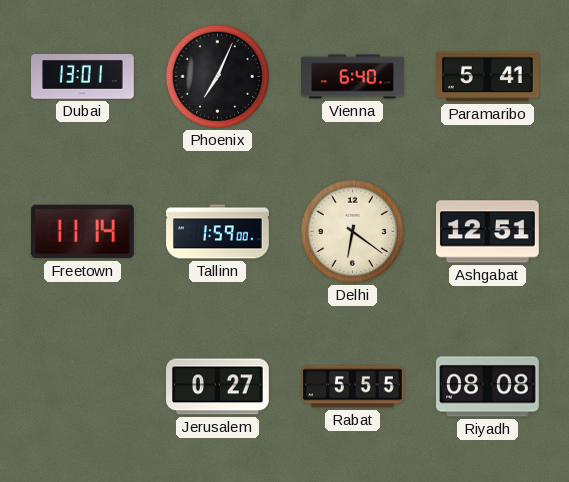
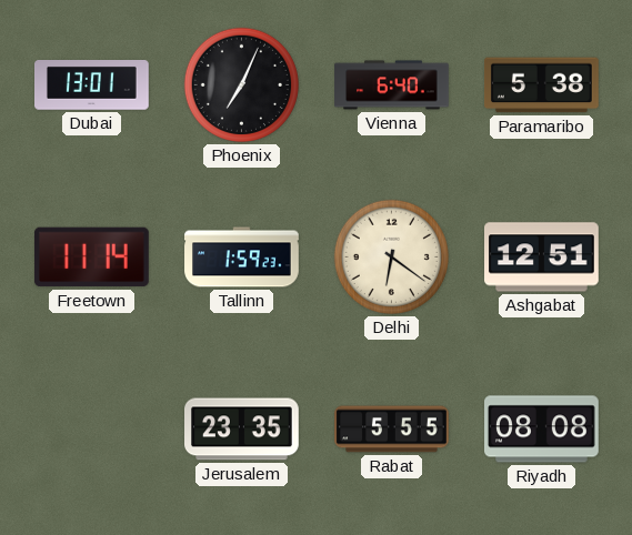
Paramaribo: 5:41 -> 5:38 (541, 85)
Tallinn: 1:59:00 -> 1:59:23 (242, 258)
Jerusalem: 0:27 -> 23:35 (242, 430)
